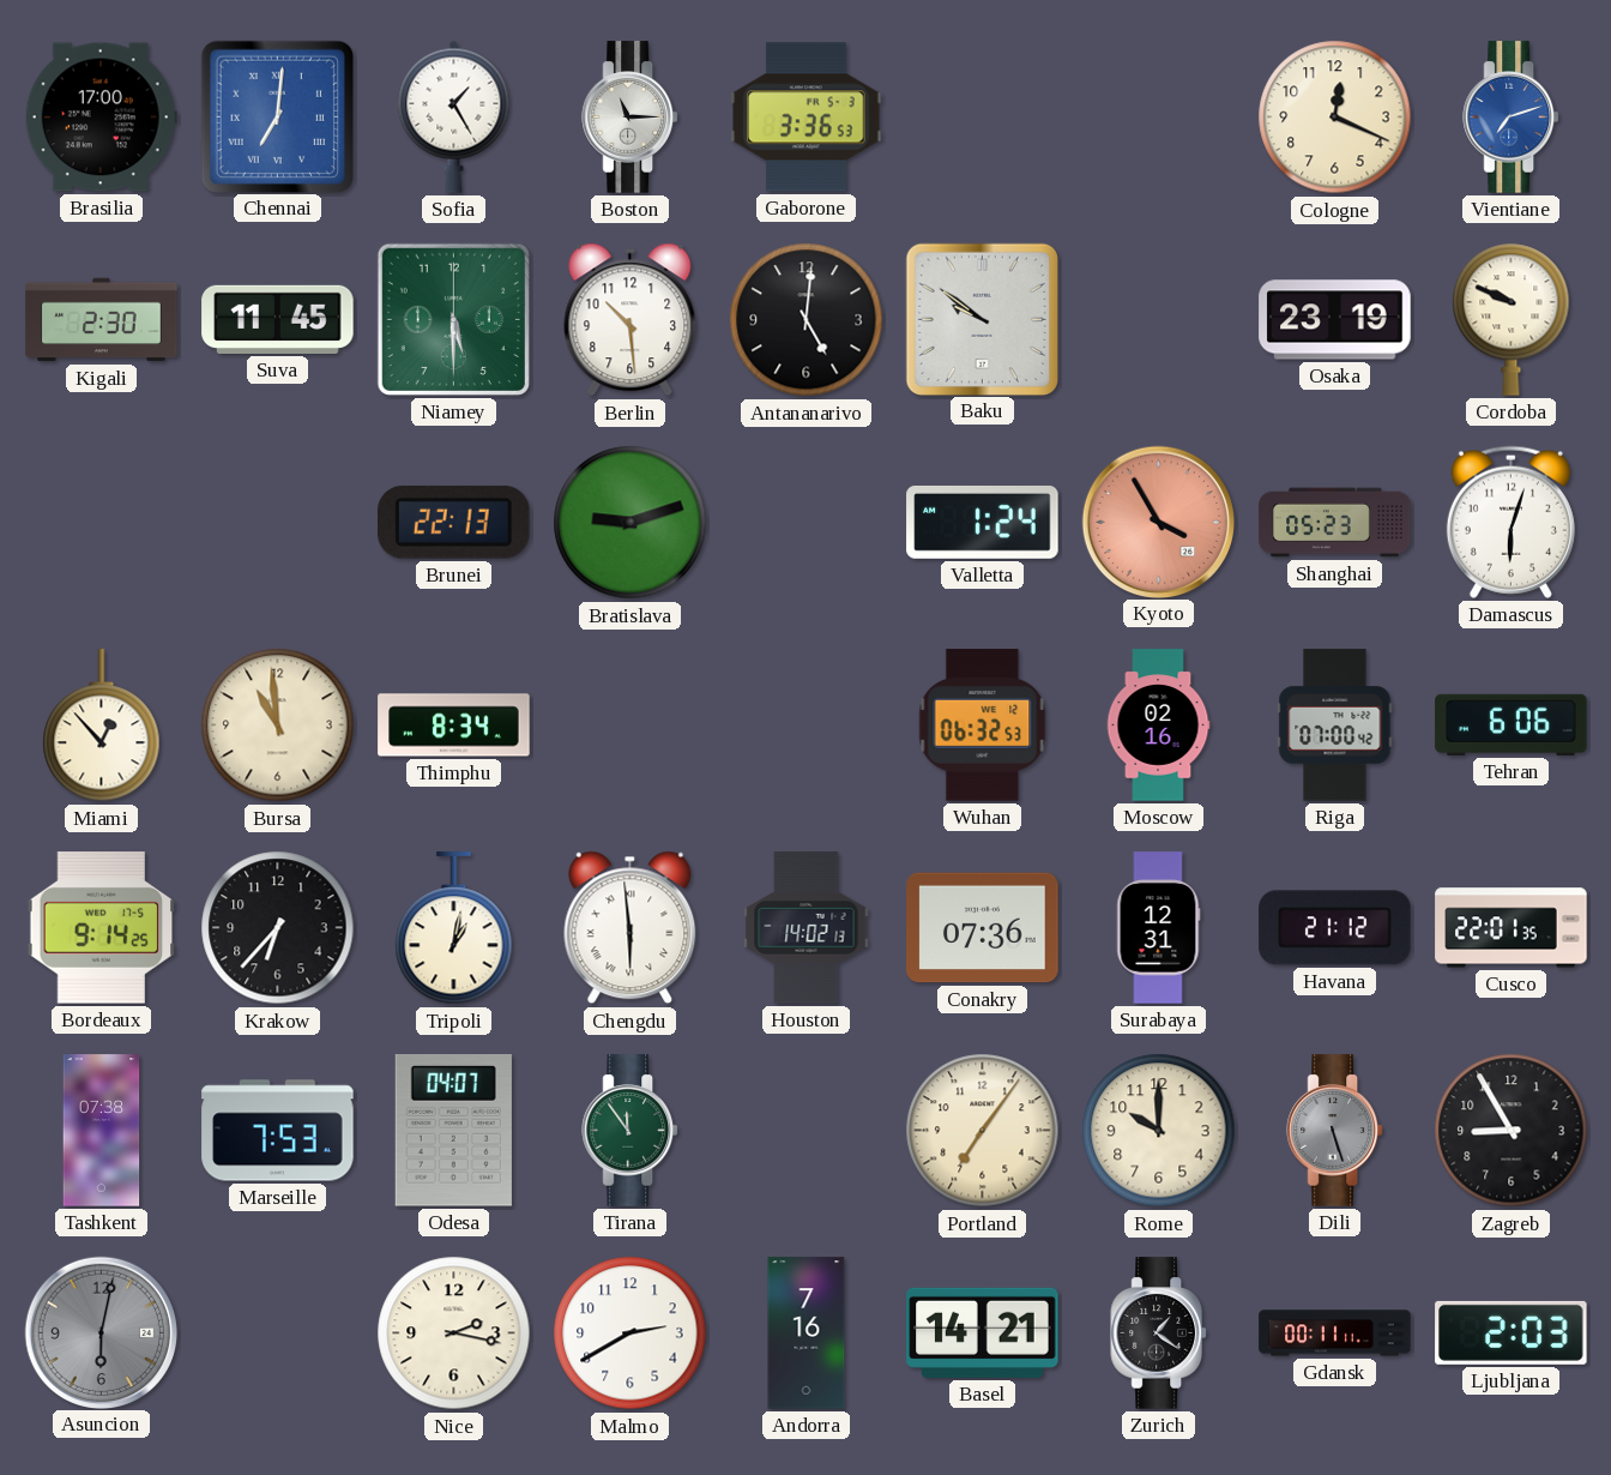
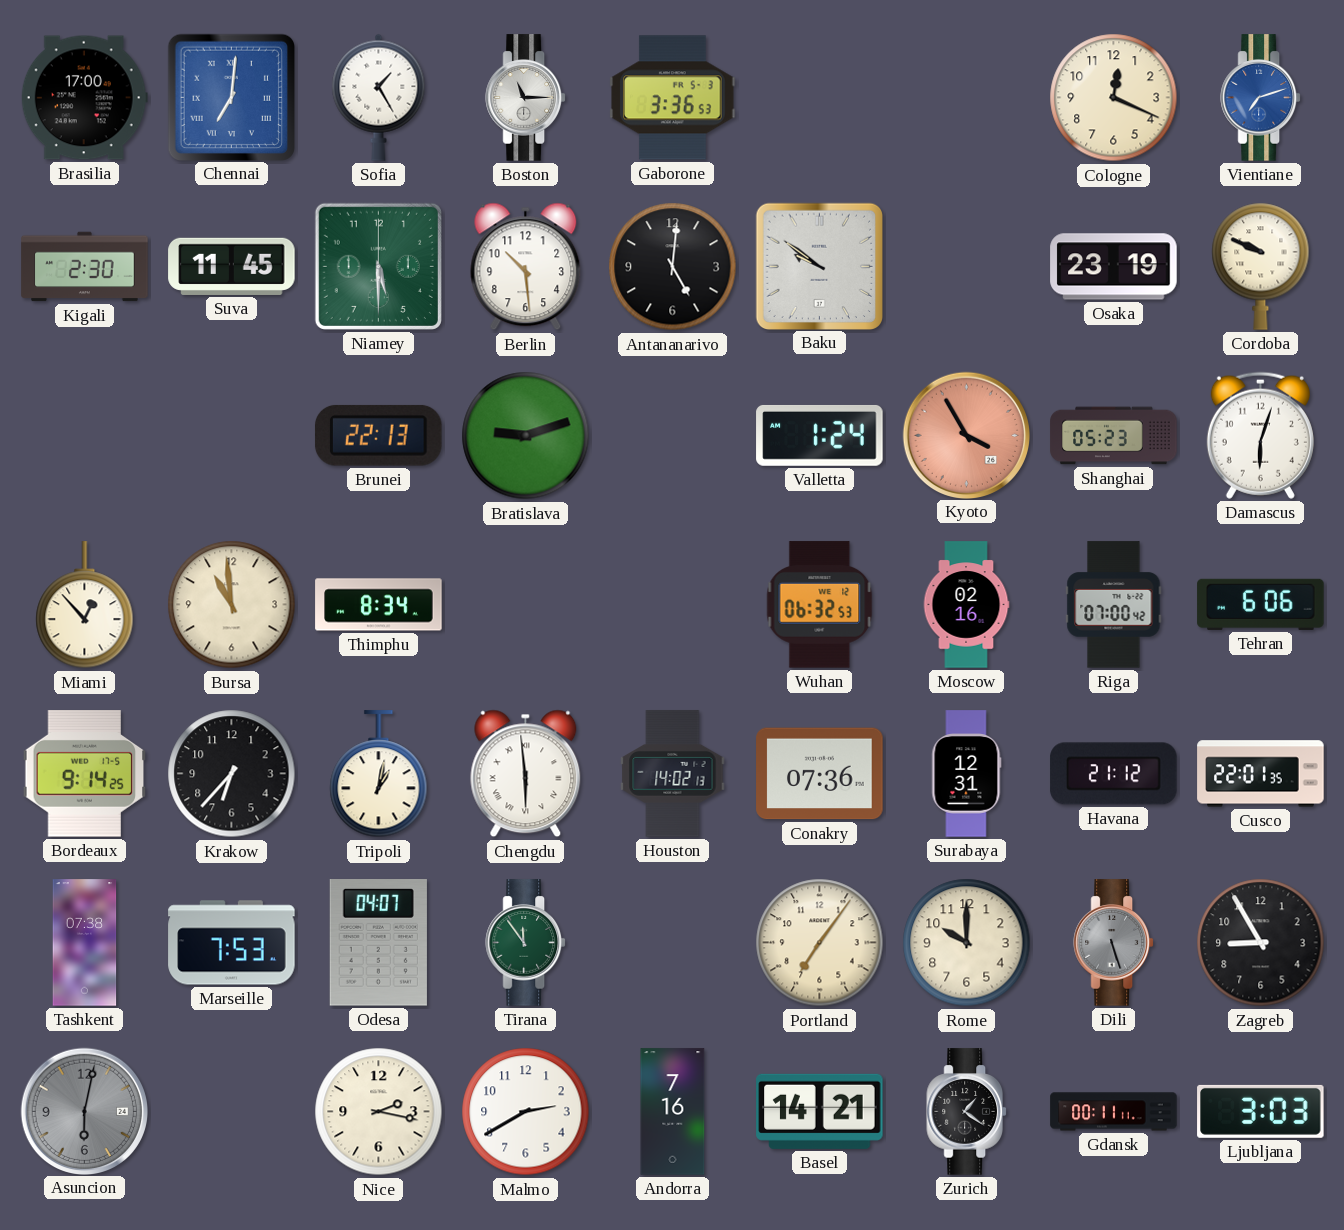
Ljubljana: 2:03 -> 3:03 (1261, 1111)
